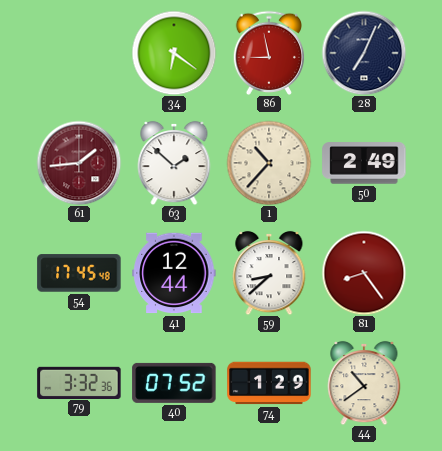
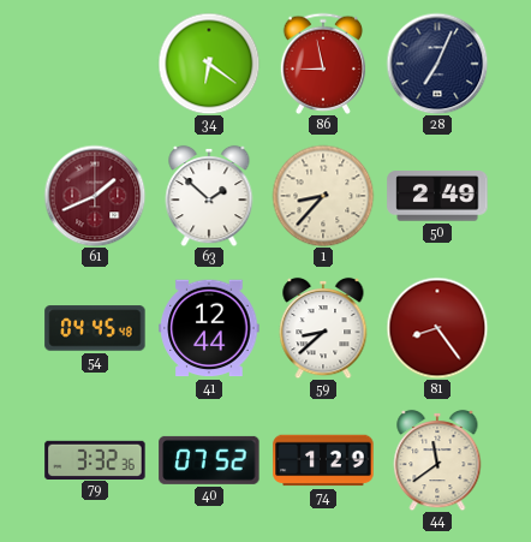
61: 1:44 -> 1:41 (95, 196)
1: 10:37 -> 8:37 (323, 196)
54: 17:45 -> 04:45 (95, 328)
44: 10:39 -> 11:39 (437, 460)
